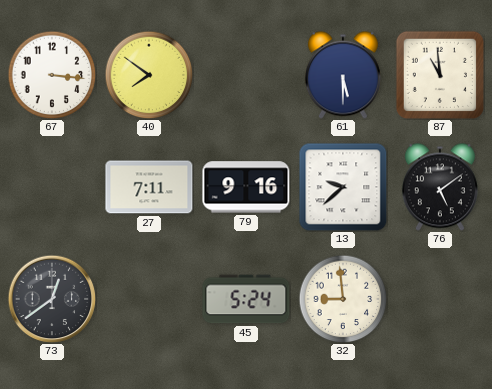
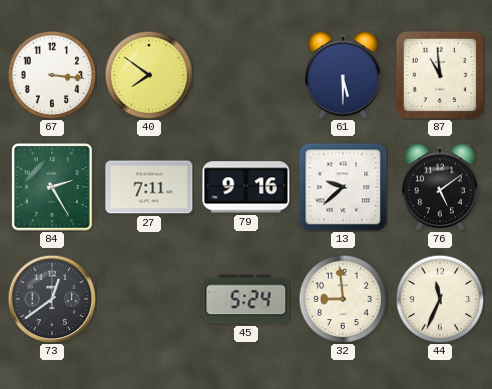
84: none -> 2:25 (52, 187)
44: none -> 11:34 (440, 299)
